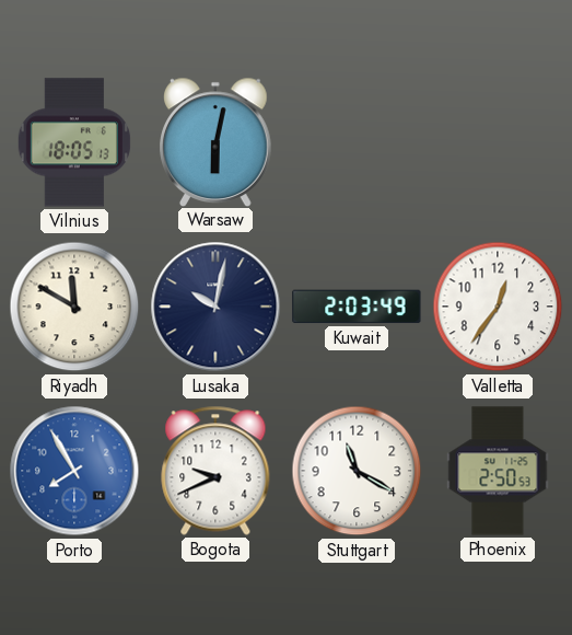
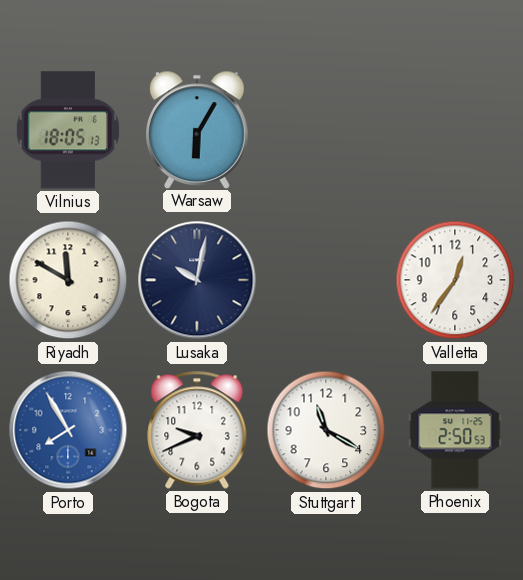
Warsaw: 6:02 -> 6:05 (198, 129)
Kuwait: 2:03 -> none (357, 307)
